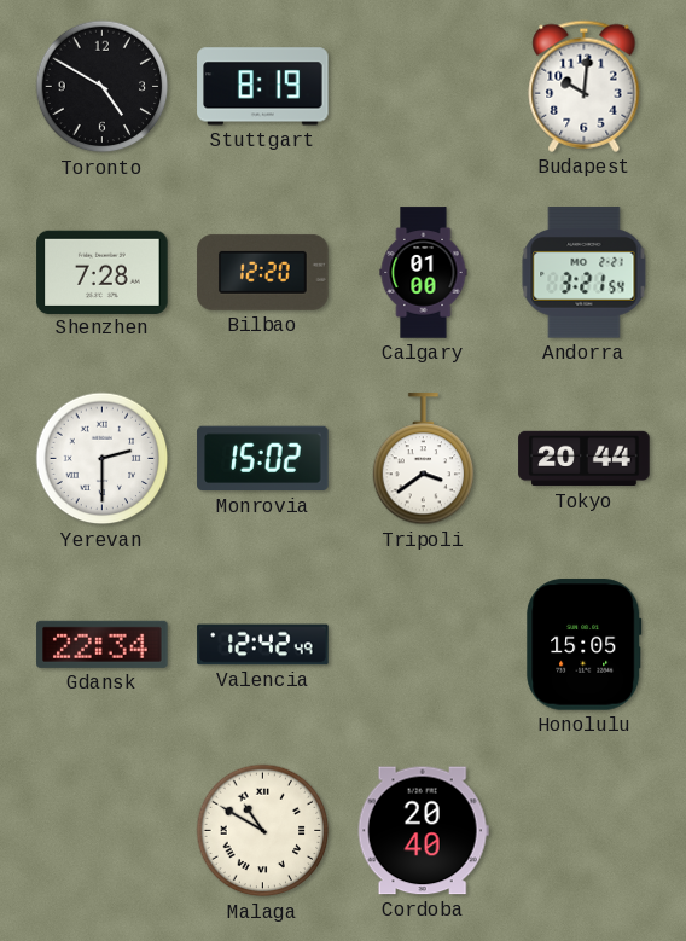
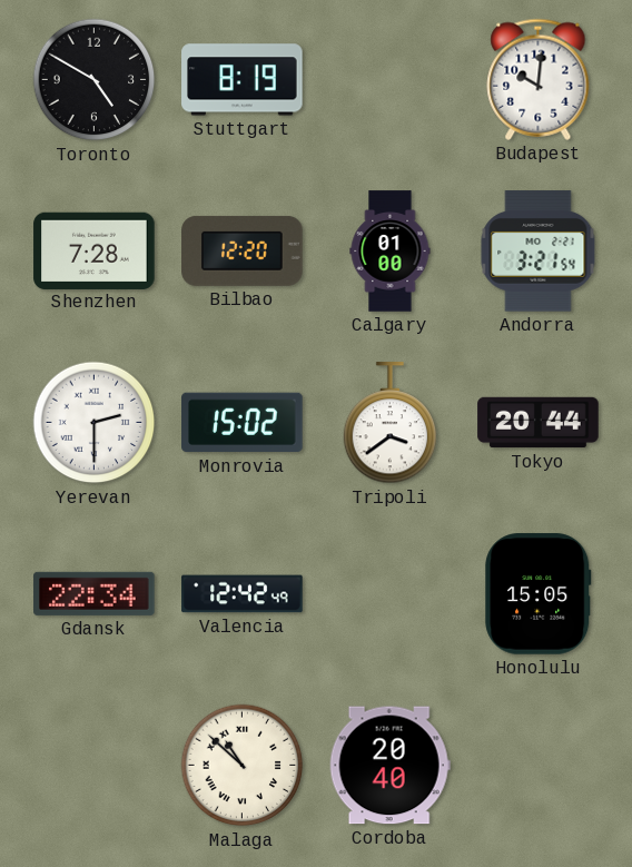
Malaga: 10:50 -> 10:52 (243, 766)
